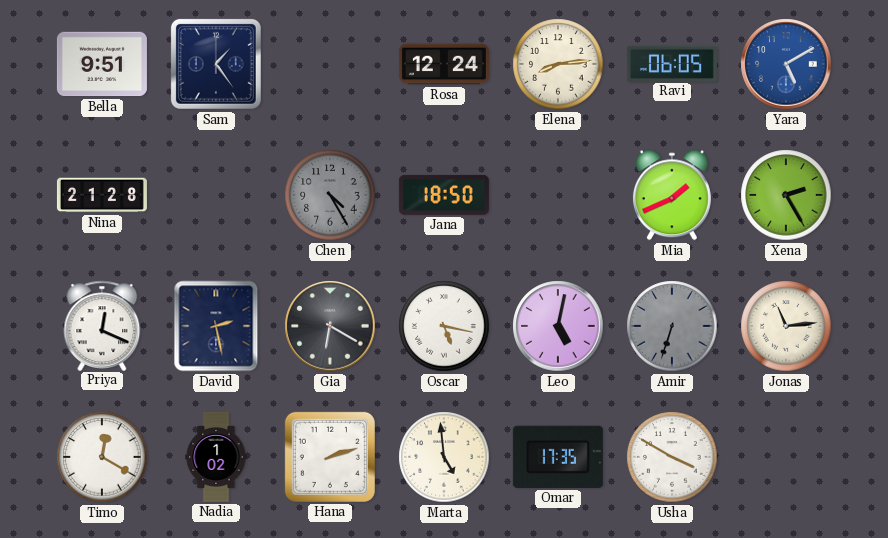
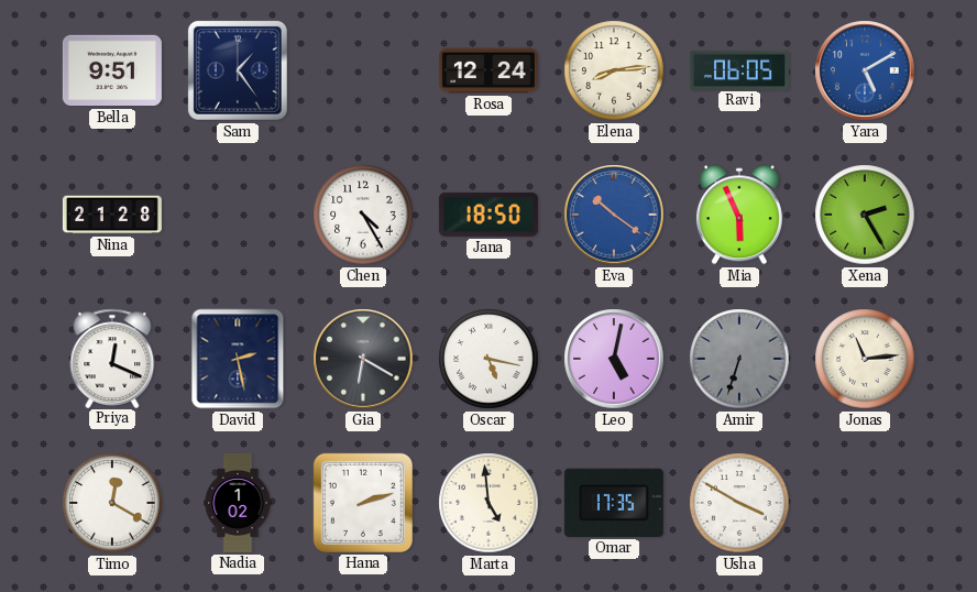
Chen dial: grey -> white (363, 215)
Eva: none -> 10:21 (614, 215)
Mia: 1:41 -> 5:56 (739, 215)
